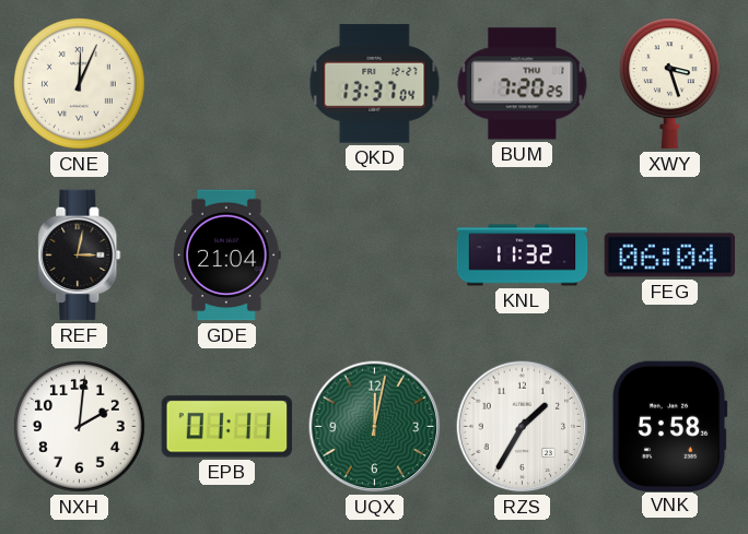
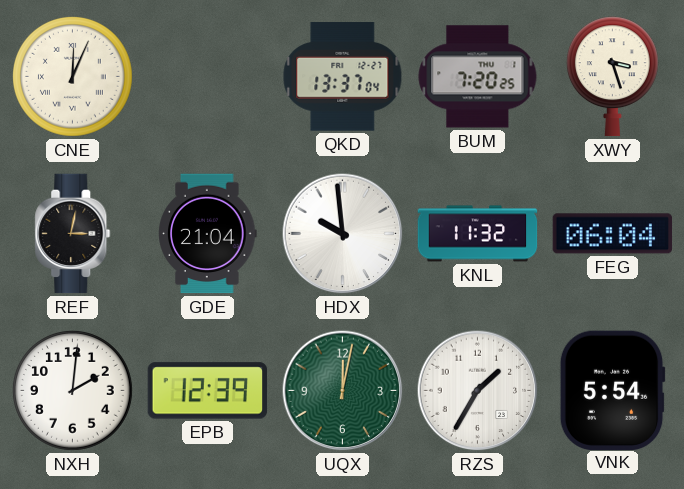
HDX: none -> 9:59 (343, 234)
EPB: 01:11 -> 12:39 (208, 391)
VNK: 5:58 -> 5:54 (612, 390)
